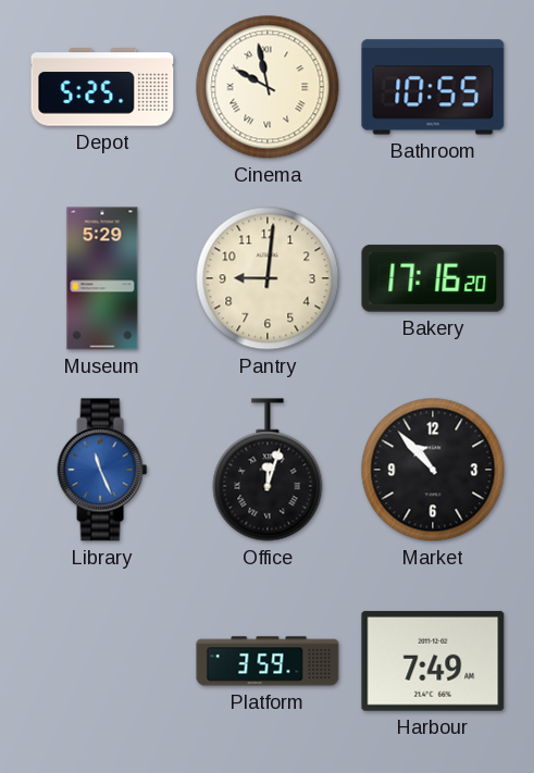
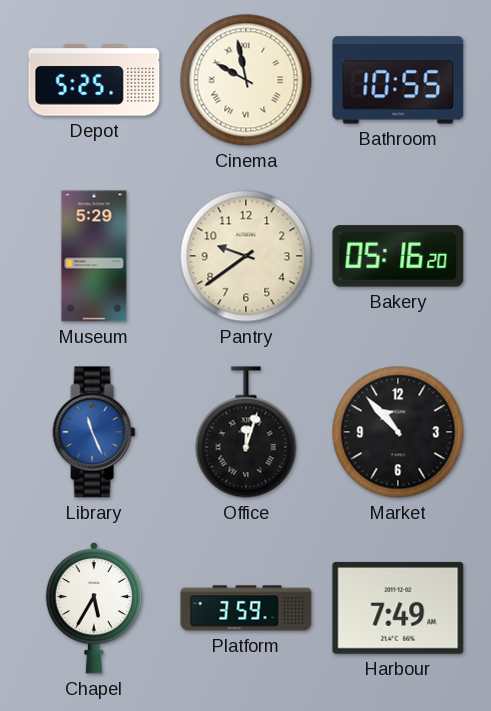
Pantry: 9:01 -> 9:39 (246, 256)
Bakery: 17:16 -> 05:16 (398, 256)
Chapel: none -> 5:35 (94, 608)
